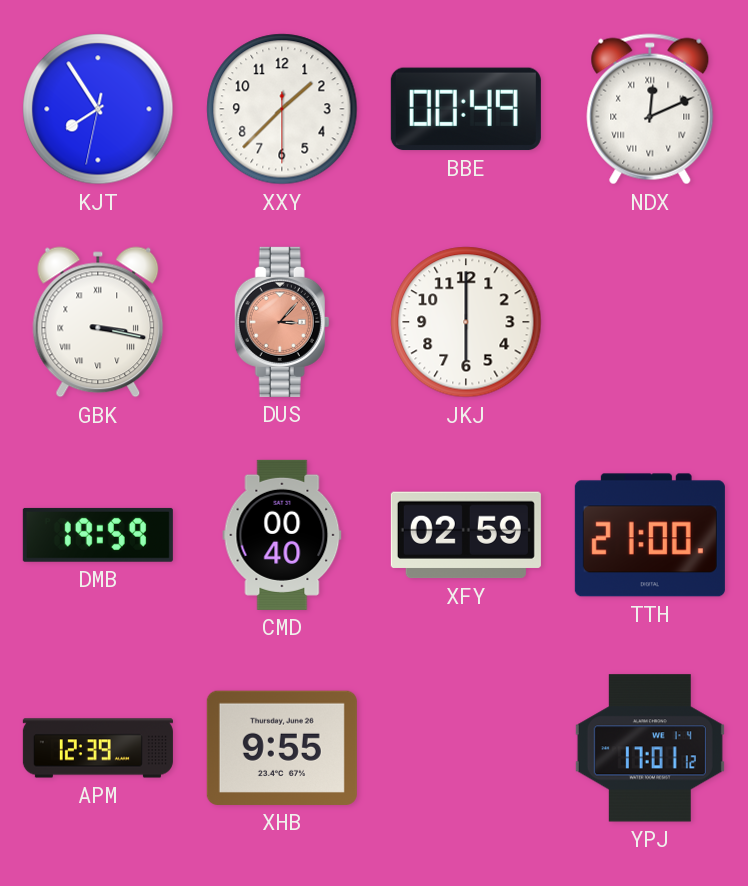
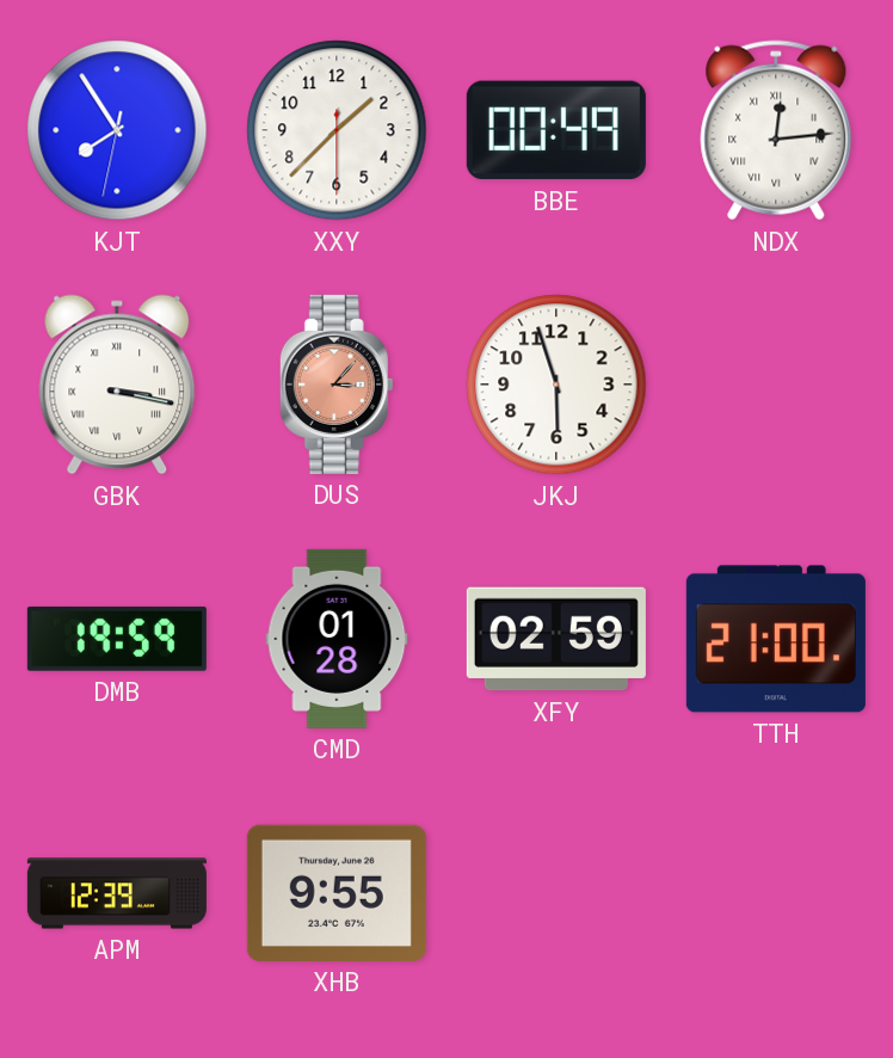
NDX: 12:11 -> 12:14 (776, 130)
JKJ: 6:00 -> 5:57 (556, 385)
CMD: 00:40 -> 01:28 (337, 639)
YPJ: 17:01 -> none (650, 748)
